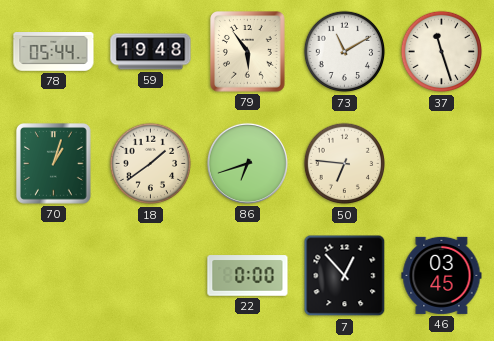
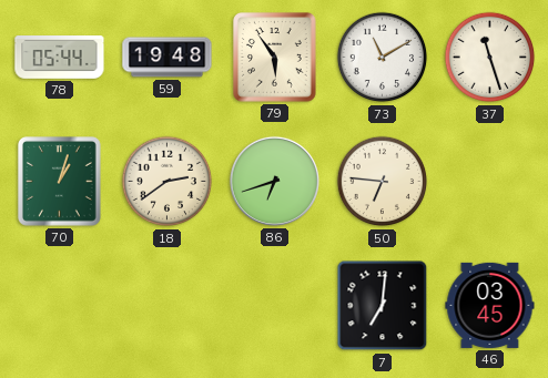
18: 1:39 -> 2:39 (168, 182)
22: 0:00 -> none (248, 276)
7: 12:53 -> 7:01 (383, 306)
